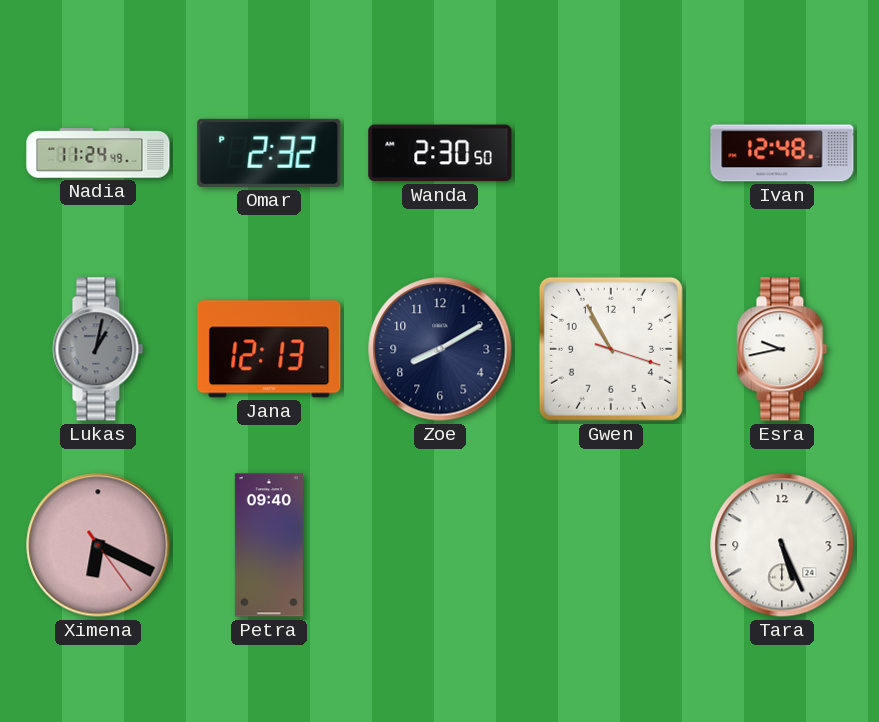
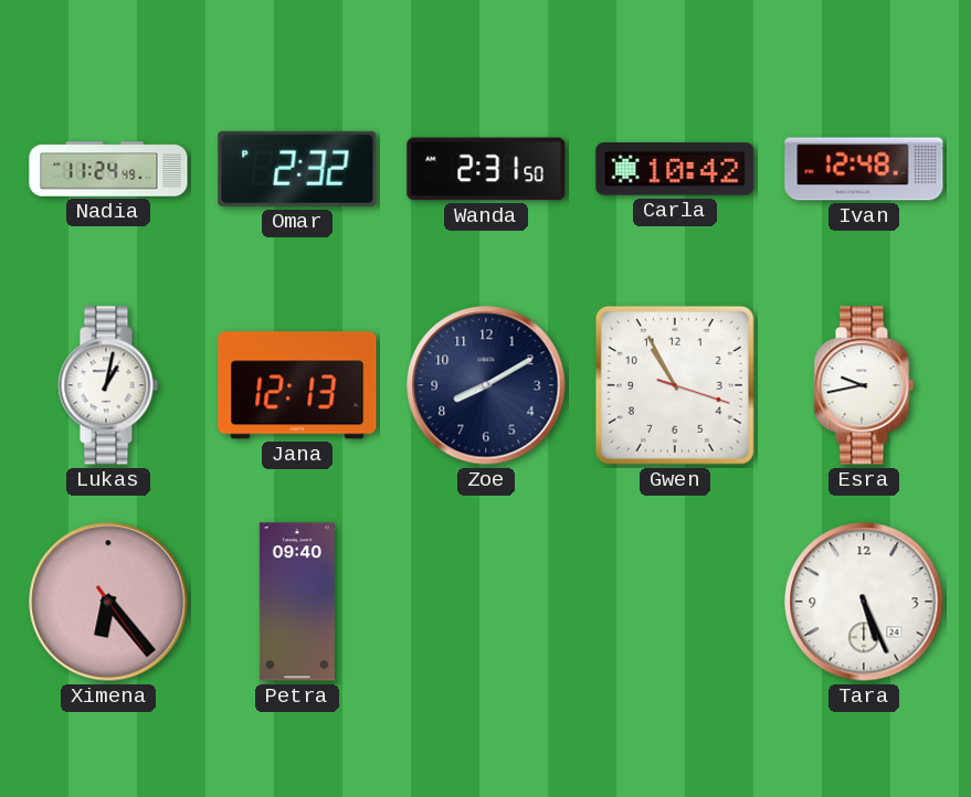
Wanda: 2:30 -> 2:31 (486, 169)
Carla: none -> 10:42 (675, 169)
Lukas dial: grey -> white (108, 385)
Ximena: 6:19 -> 6:23 (108, 602)
